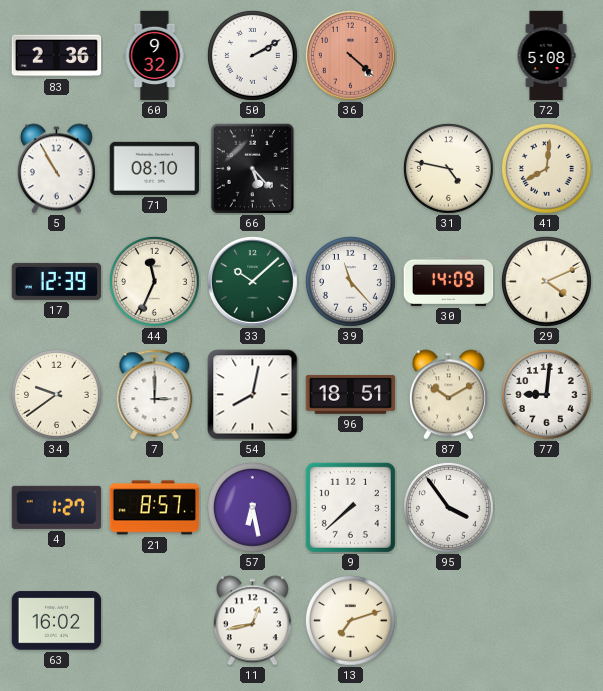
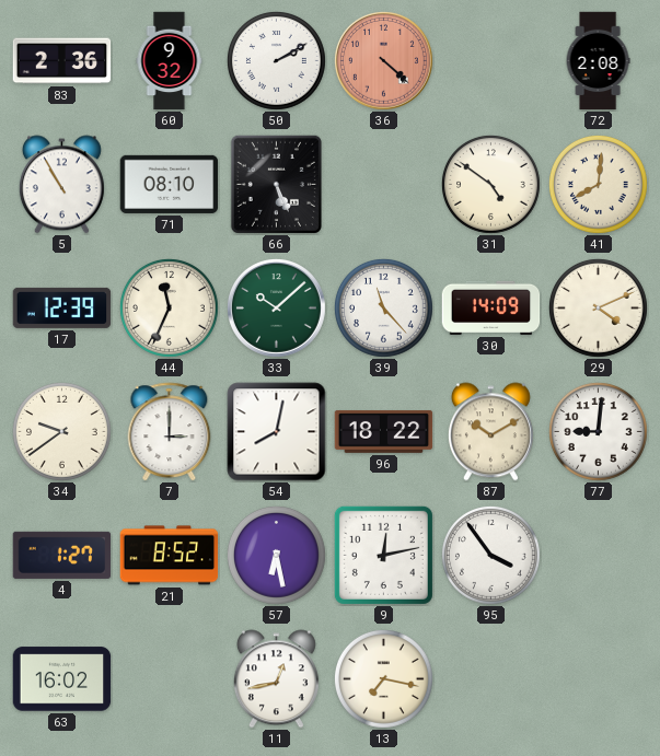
72: 5:08 -> 2:08 (598, 61)
66: 5:23 -> 5:26 (276, 184)
31: 4:47 -> 4:51 (490, 184)
96: 18:51 -> 18:22 (384, 431)
21: 8:57 -> 8:52 (170, 556)
9: 7:38 -> 12:13 (383, 555)
13: 7:12 -> 7:17 (383, 678)
